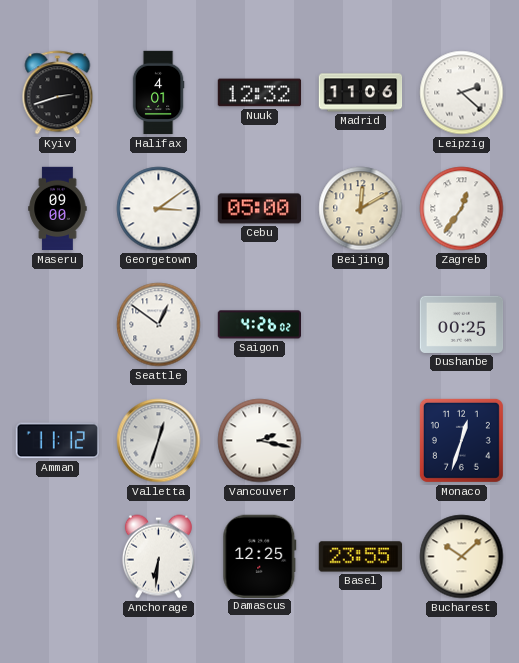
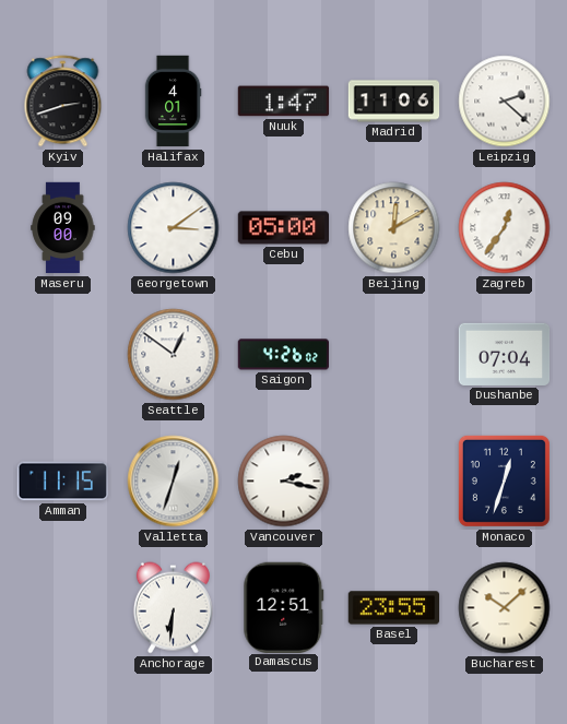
Nuuk: 12:32 -> 1:47 (284, 102)
Dushanbe: 00:25 -> 07:04 (505, 354)
Amman: 11:12 -> 11:15 (62, 482)
Damascus: 12:25 -> 12:51 (284, 607)
